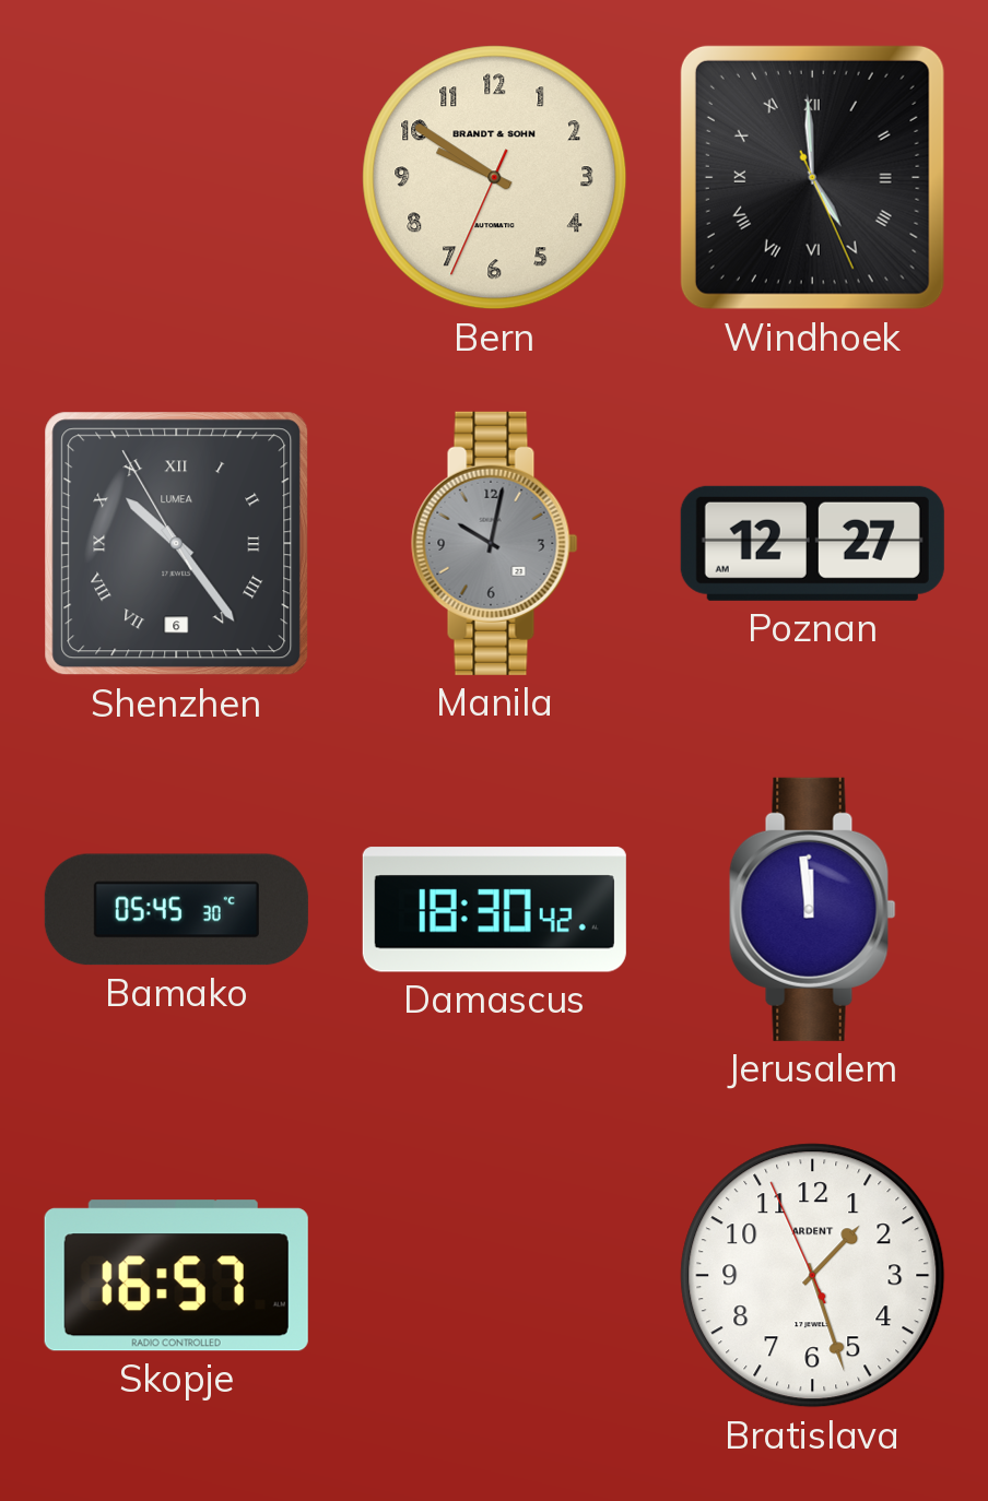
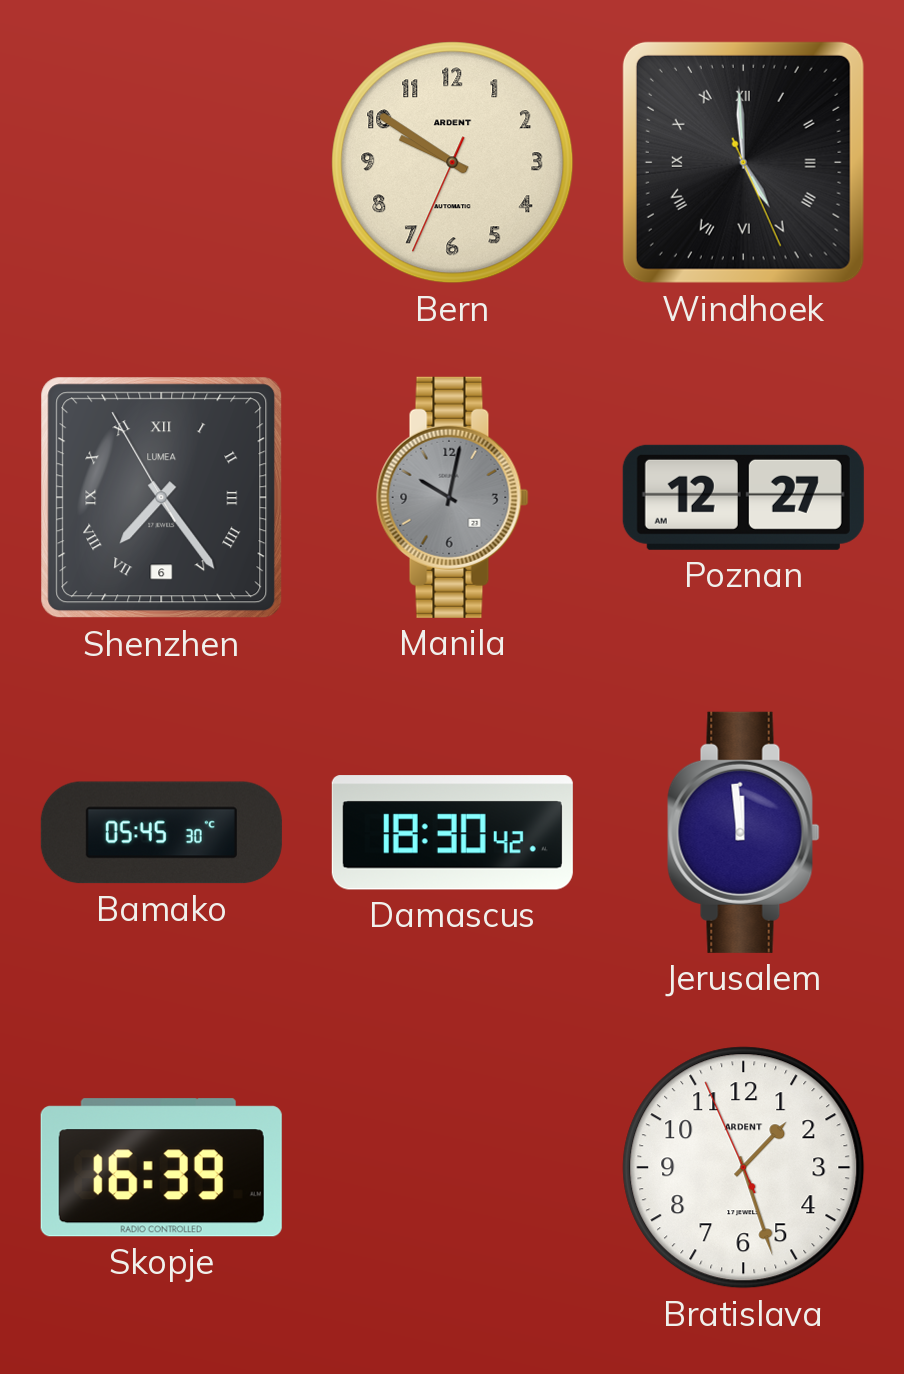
Bern brand: BRANDT & SOHN -> ARDENT (453, 163)
Shenzhen: 10:23 -> 7:23 (162, 498)
Skopje: 16:57 -> 16:39 (161, 1168)
